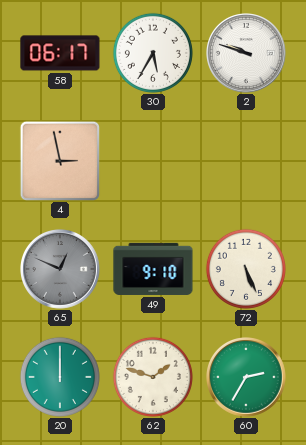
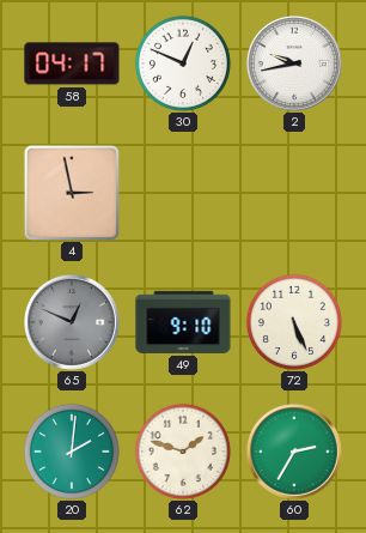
58: 06:17 -> 04:17 (72, 63)
30: 5:35 -> 12:49 (183, 63)
2: 9:48 -> 9:43 (295, 65)
20: 12:00 -> 2:01 (72, 452)
